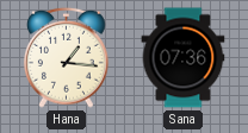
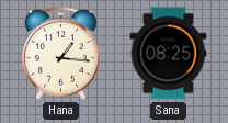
Sana: 07:36 -> 08:25 (169, 54)
